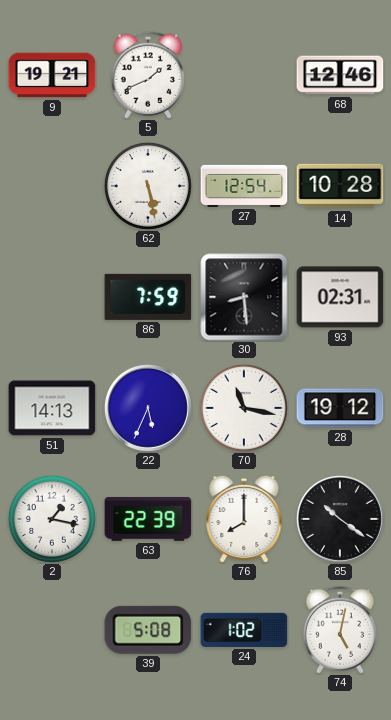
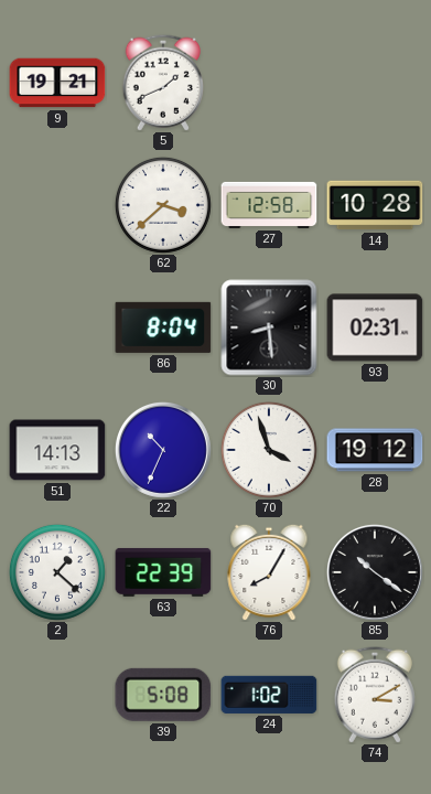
68: 12:46 -> none (340, 75)
62: 5:28 -> 3:38 (163, 205)
27: 12:54 -> 12:58 (269, 205)
86: 7:59 -> 8:04 (163, 328)
22: 5:34 -> 10:34 (163, 450)
70: 11:17 -> 3:57 (269, 450)
2: 1:17 -> 1:22 (57, 572)
76: 8:00 -> 8:05 (269, 572)
74: 5:02 -> 3:10 (375, 695)
